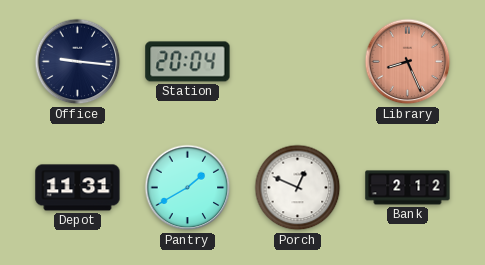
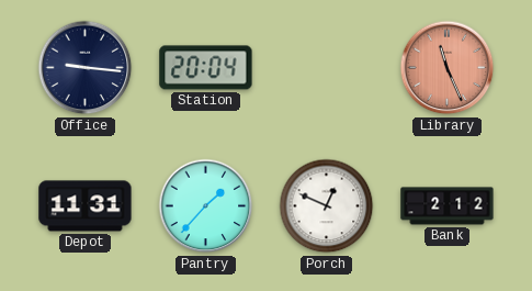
Library: 8:26 -> 11:26 (448, 68)
Pantry: 1:40 -> 1:37 (206, 206)
